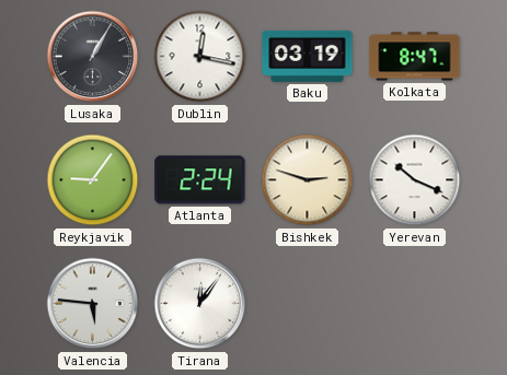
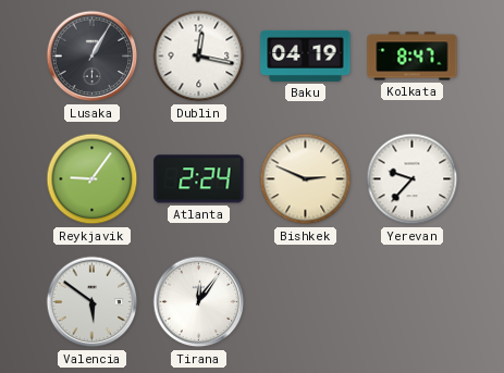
Baku: 03:19 -> 04:19 (306, 55)
Bishkek: 2:48 -> 2:49 (306, 179)
Yerevan: 10:19 -> 9:37 (413, 179)
Valencia: 5:46 -> 5:51 (93, 302)
